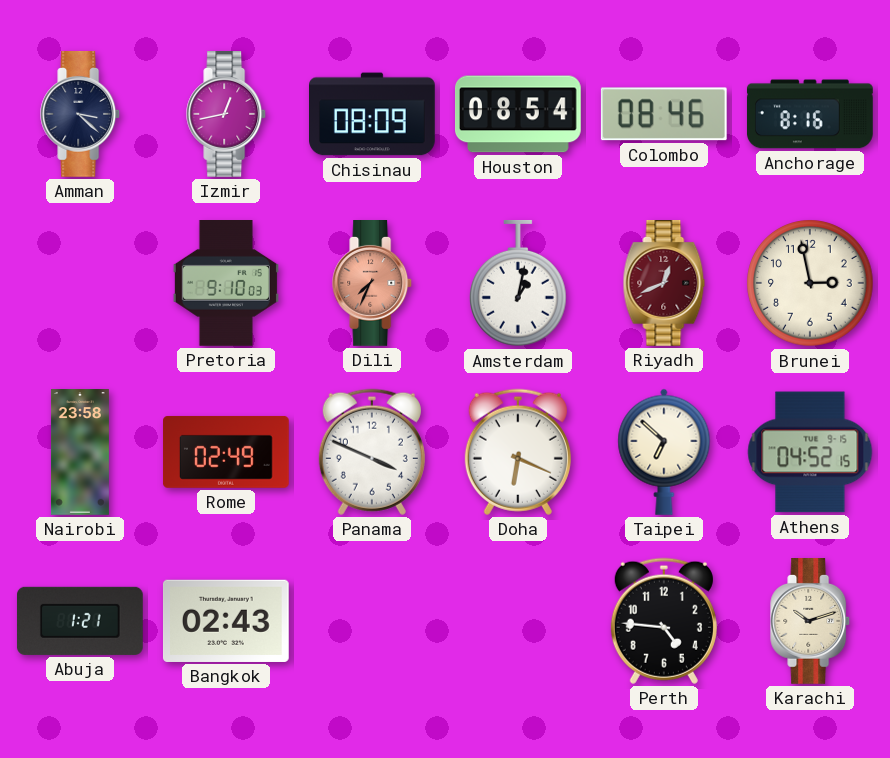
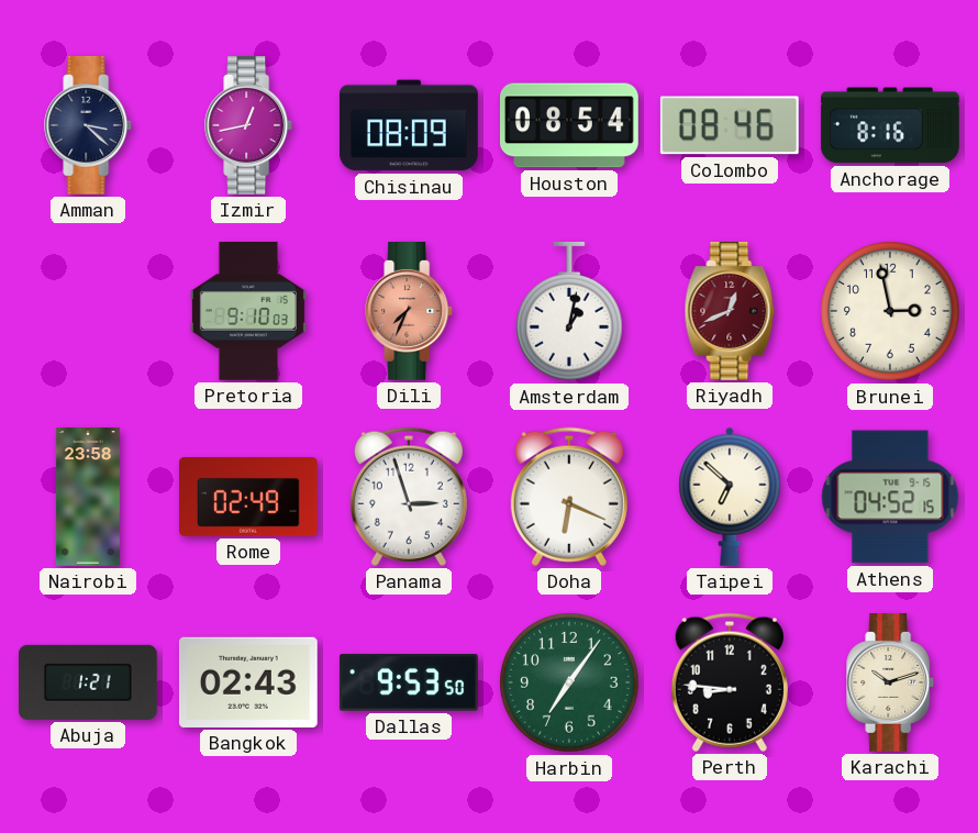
Panama: 3:49 -> 2:57 (409, 497)
Dallas: none -> 9:53 (409, 682)
Harbin: none -> 7:06 (569, 682)
Perth: 4:46 -> 8:46 (730, 682)
